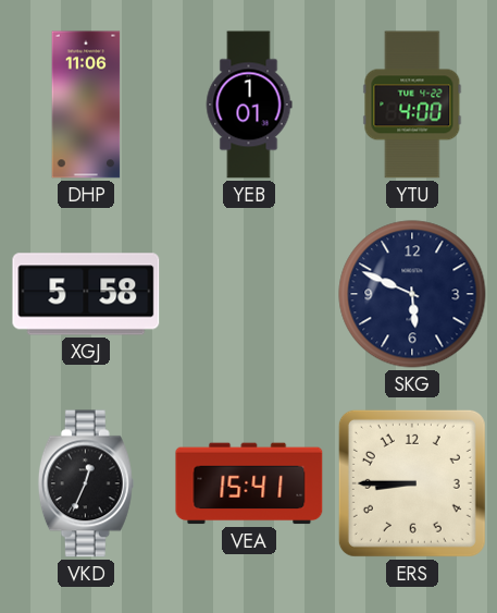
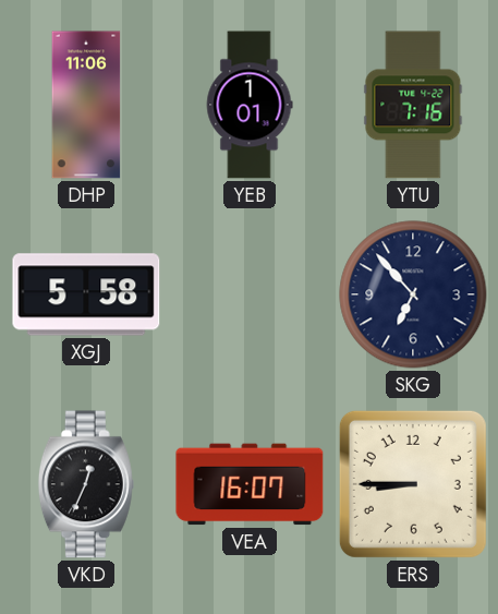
YTU: 4:00 -> 7:16 (413, 105)
SKG: 5:49 -> 6:53 (413, 294)
VEA: 15:41 -> 16:07 (250, 484)
